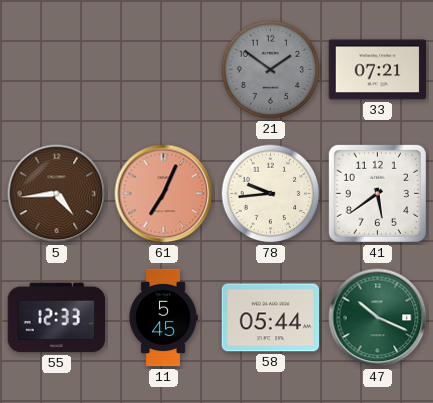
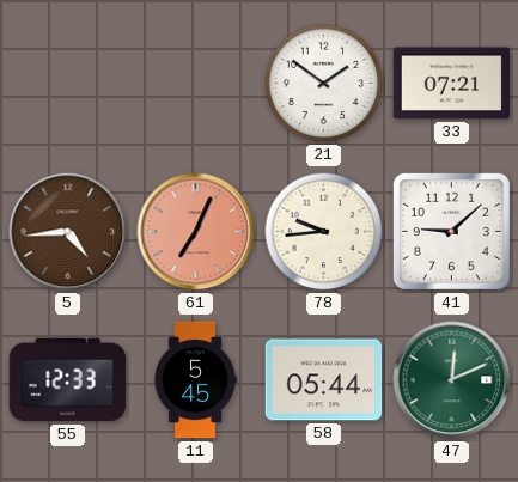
21 dial: grey -> white (324, 84)
41: 5:39 -> 9:08 (451, 231)
47: 10:19 -> 12:11 (452, 380)
